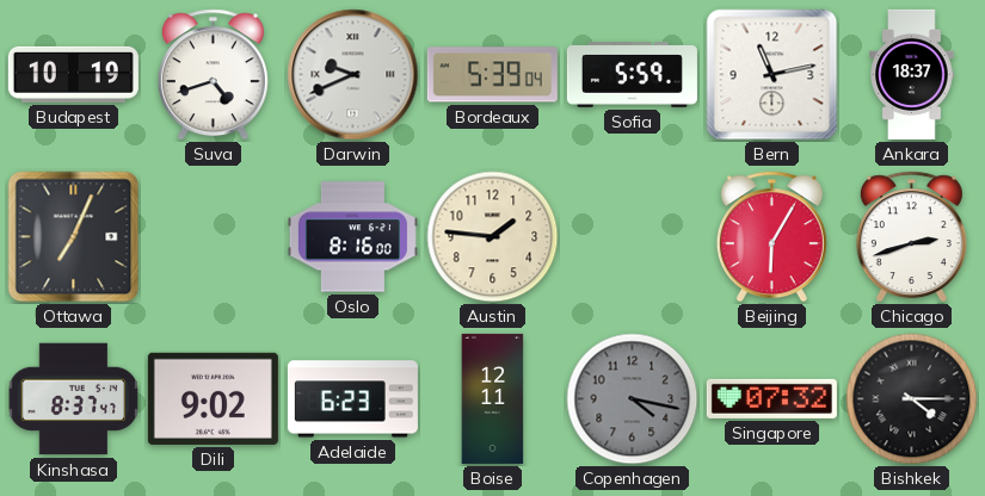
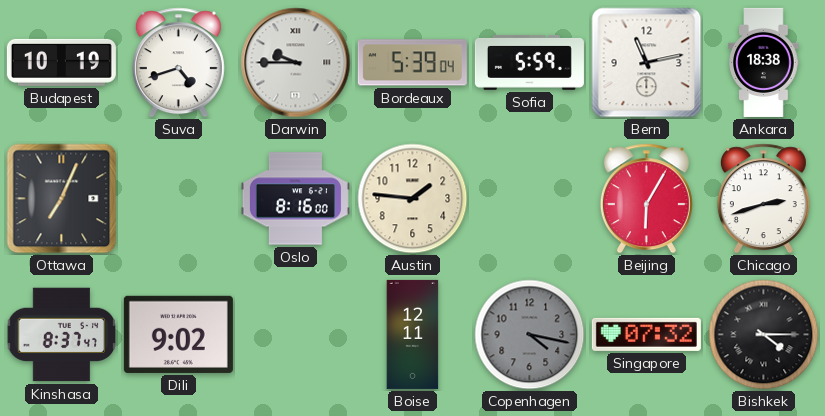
Darwin: 9:41 -> 9:45 (296, 63)
Ankara: 18:37 -> 18:38 (764, 62)
Adelaide: 6:23 -> none (352, 399)
